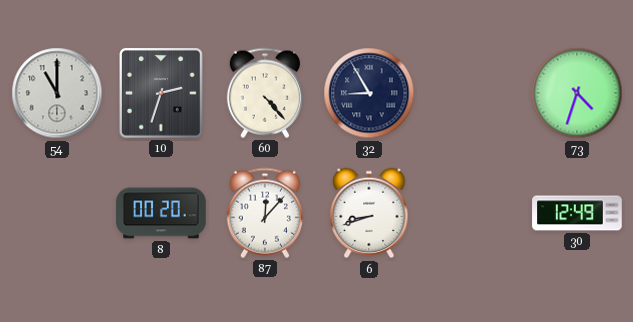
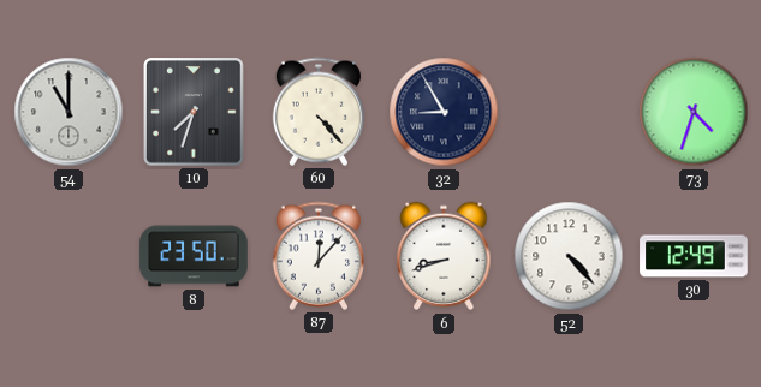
10: 2:33 -> 7:33 (195, 113)
8: 00:20 -> 23:50 (194, 256)
52: none -> 4:23 (569, 256)
